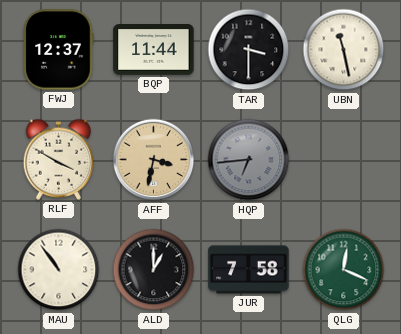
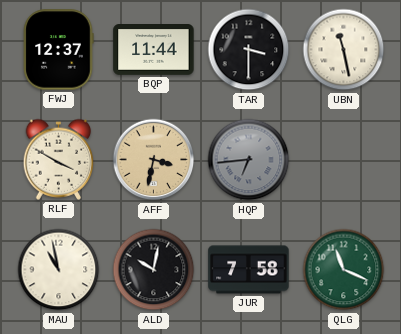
MAU: 10:54 -> 10:58 (59, 270)
ALD: 1:00 -> 10:02 (154, 270)
QLG: 12:19 -> 11:19 (344, 270)
